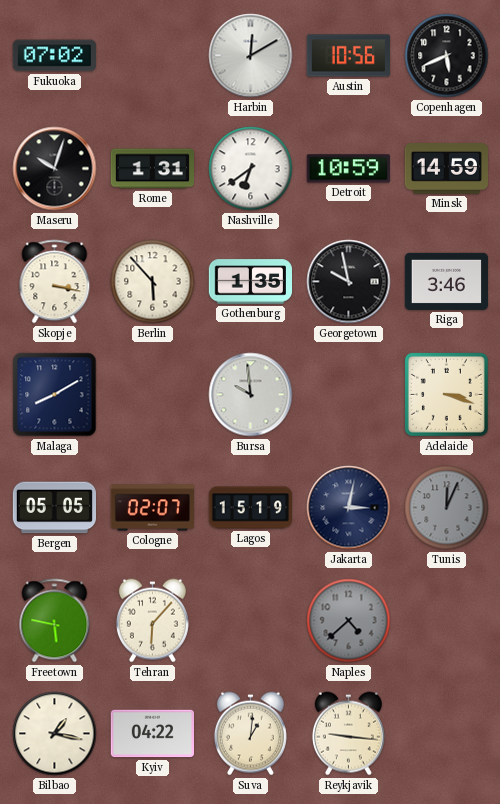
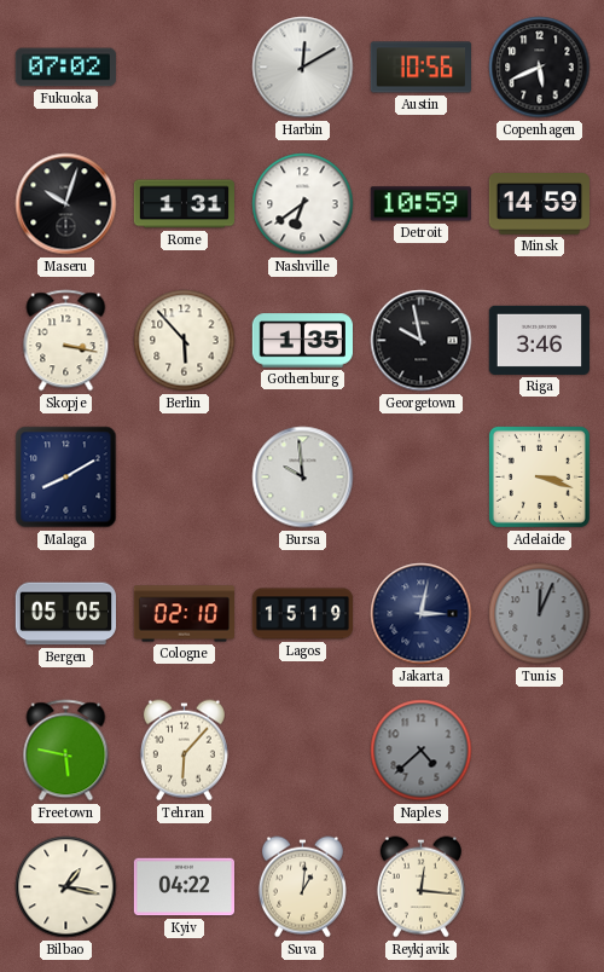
Cologne: 02:07 -> 02:10 (185, 614)
Reykjavik: 9:16 -> 12:16 (420, 887)
